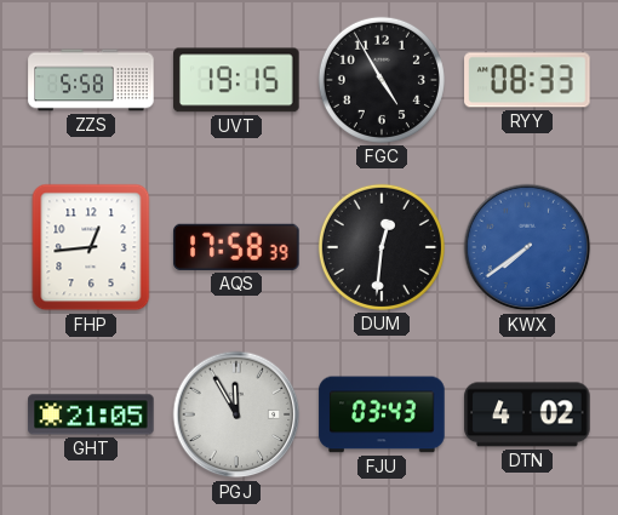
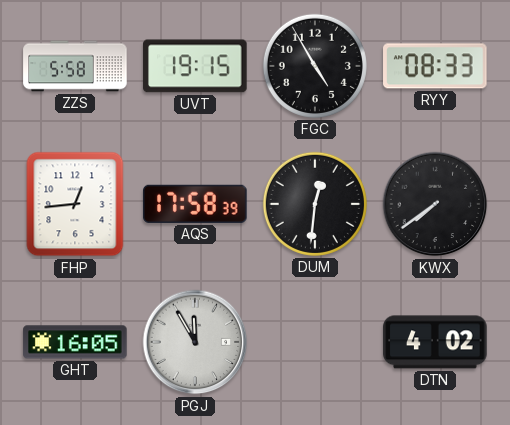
KWX dial: blue -> black (435, 204)
GHT: 21:05 -> 16:05 (75, 342)
FJU: 03:43 -> none (382, 414)
